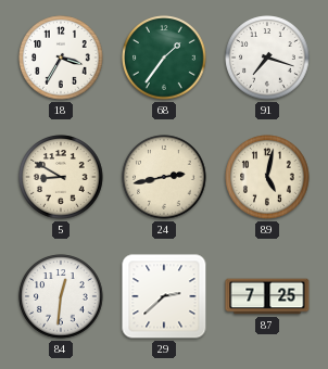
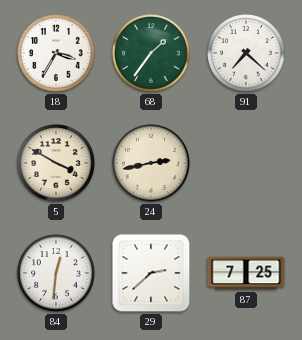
91: 7:18 -> 7:22 (246, 53)
5: 8:50 -> 3:50 (56, 163)
89: 5:02 -> none (267, 177)
